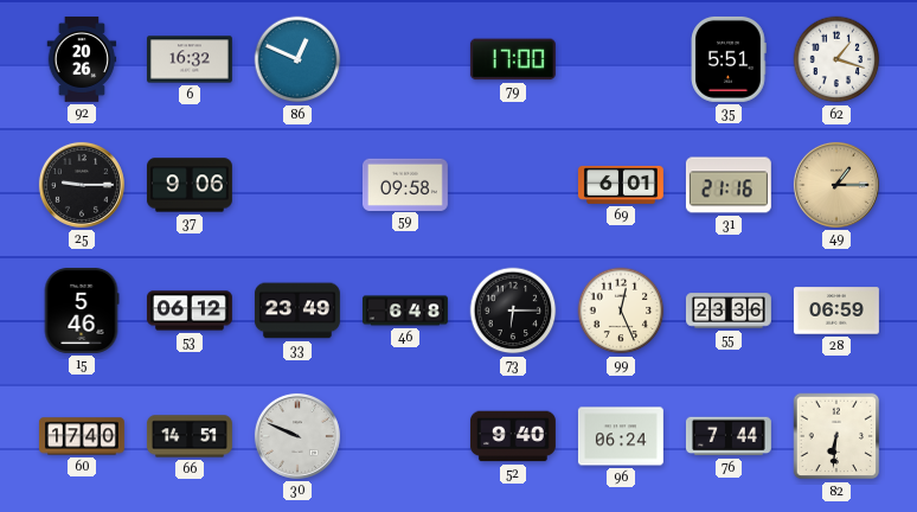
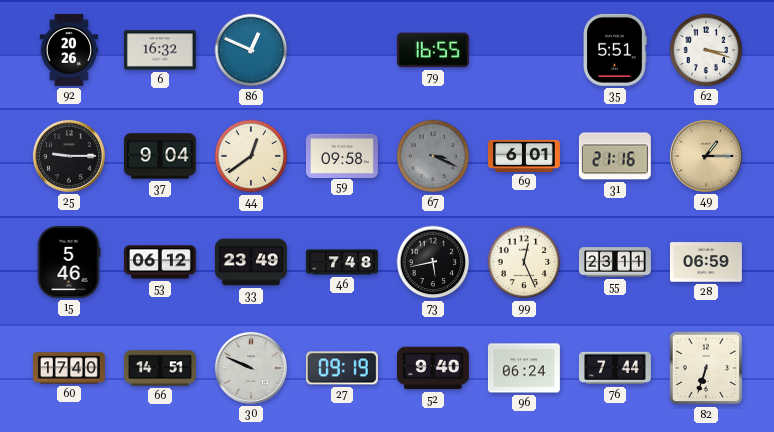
79: 17:00 -> 16:55 (433, 50)
62: 1:18 -> 3:18 (706, 50)
37: 9:06 -> 9:04 (160, 156)
44: none -> 12:39 (251, 156)
67: none -> 3:19 (433, 156)
46: 6:48 -> 7:48 (342, 262)
73: 6:15 -> 5:43 (433, 262)
55: 23:36 -> 23:11 (615, 262)
27: none -> 09:19 (342, 368)
82: 6:31 -> 6:33 (706, 368)
